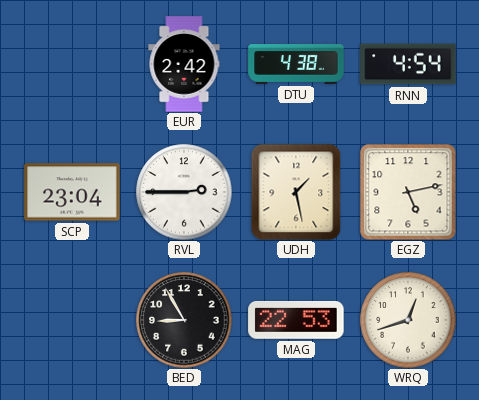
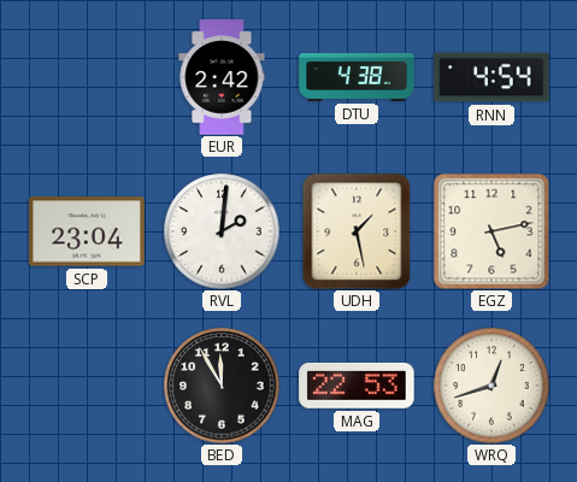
RVL: 2:45 -> 2:01 (222, 231)
BED: 8:55 -> 11:55 (222, 386)
